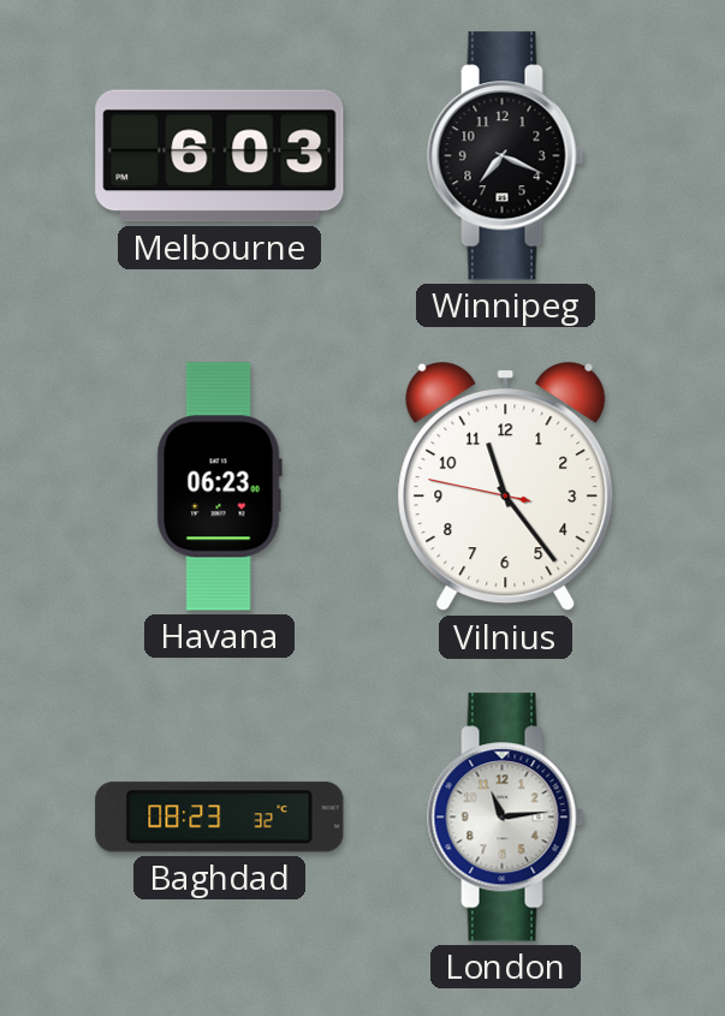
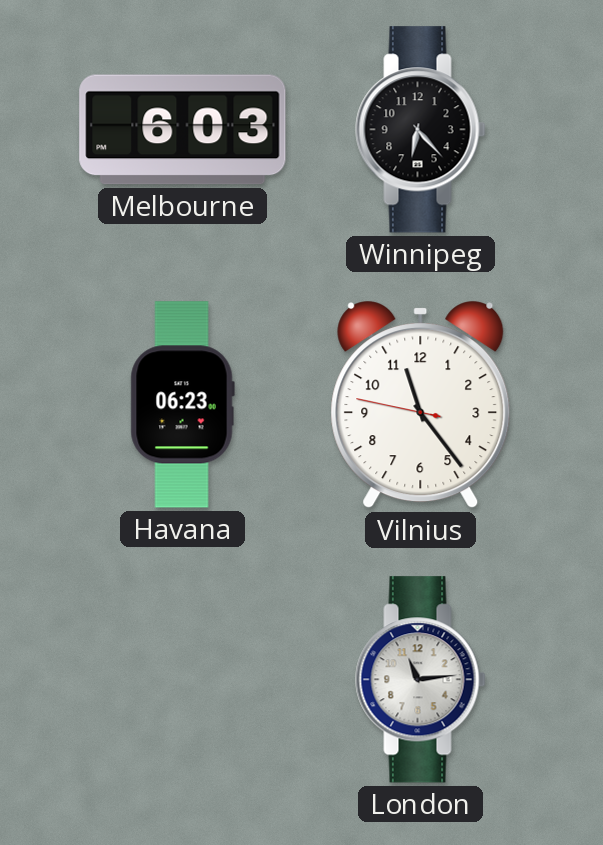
Winnipeg: 7:19 -> 6:23 (421, 130)
Baghdad: 08:23 -> none (220, 818)
